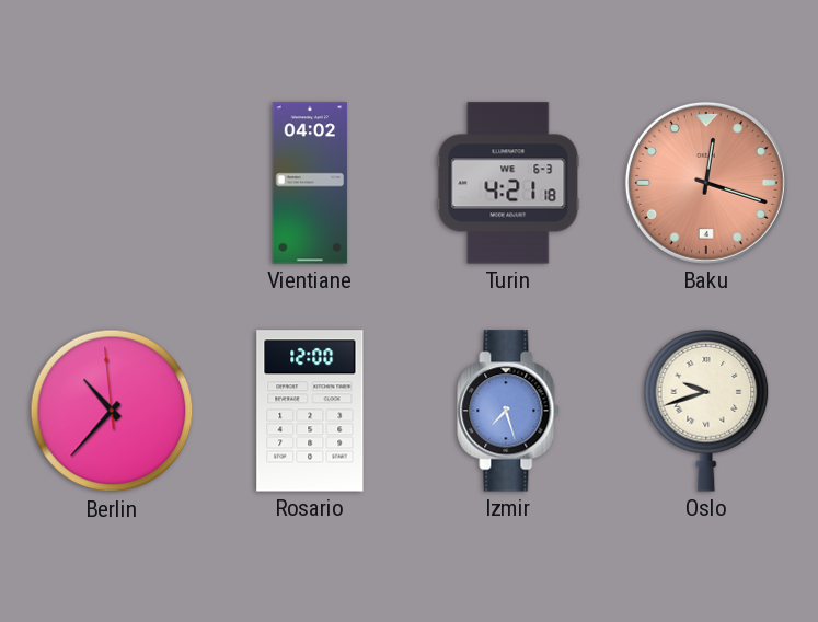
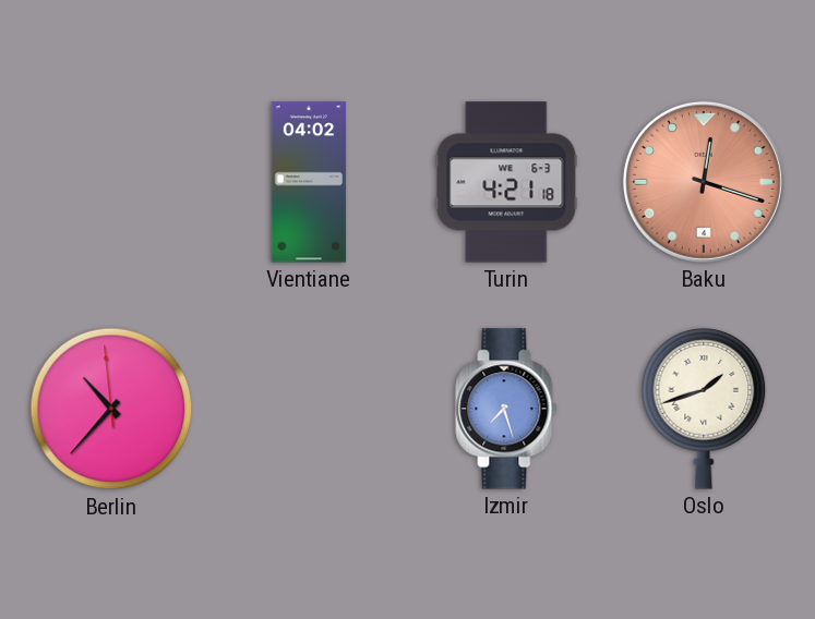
Rosario: 12:00 -> none (310, 411)
Oslo: 9:42 -> 1:42 (704, 409)
